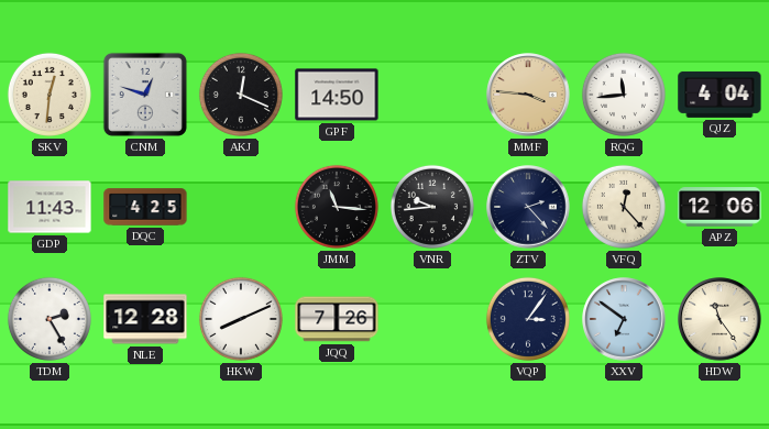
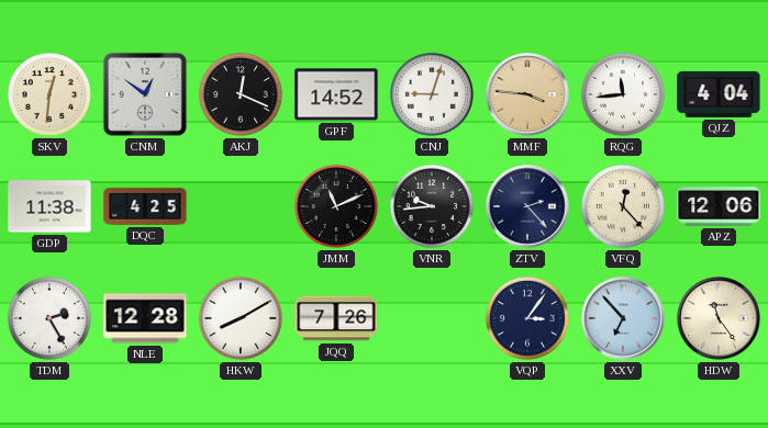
CNM: 12:48 -> 12:51 (145, 94)
GPF: 14:50 -> 14:52 (336, 94)
CNJ: none -> 9:03 (432, 94)
GDP: 11:43 -> 11:38 (49, 206)
JMM: 11:16 -> 11:11 (336, 206)
HKW: 8:11 -> 8:10 (241, 318)
XXV: 6:51 -> 6:53 (623, 318)
